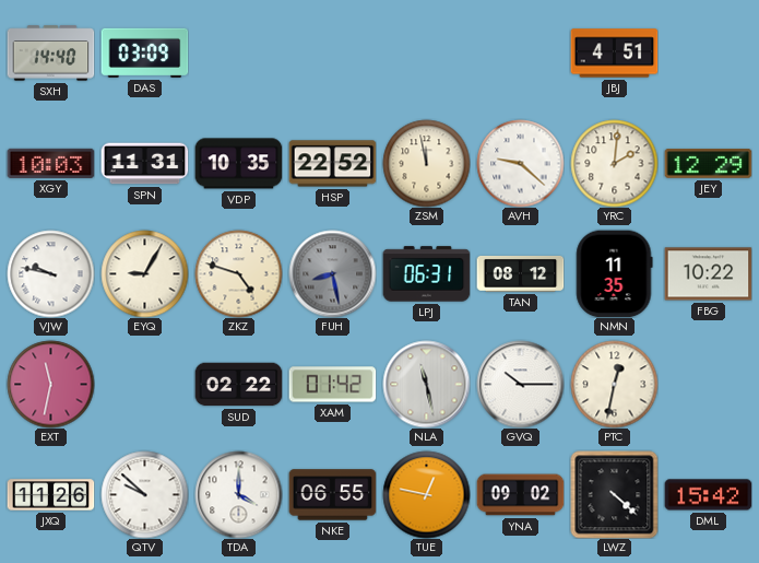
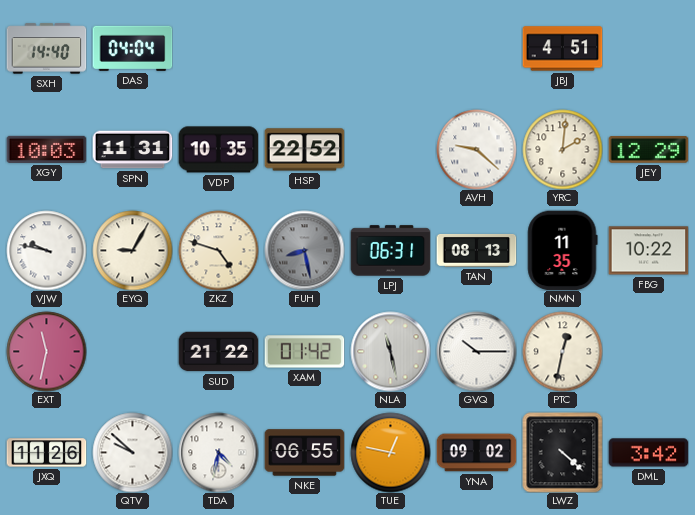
DAS: 03:09 -> 04:04 (132, 48)
ZSM: 11:58 -> none (426, 163)
TAN: 08:12 -> 08:13 (476, 250)
SUD: 02:22 -> 21:22 (218, 352)
TDA: 4:00 -> 4:32 (218, 452)
DML: 15:42 -> 3:42 (648, 453)
